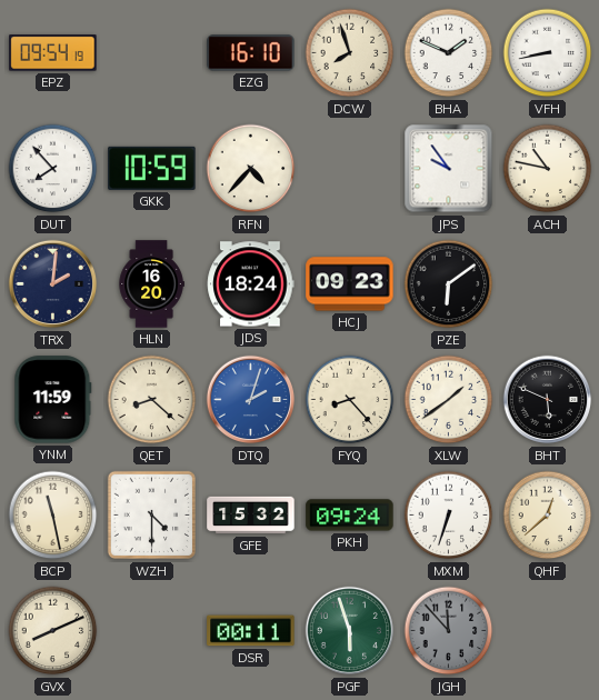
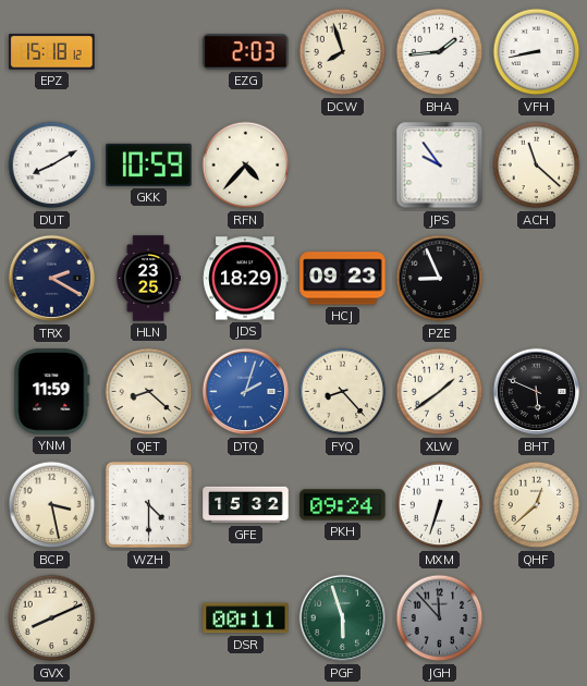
EPZ: 09:54 -> 15:18 (52, 52)
EZG: 16:10 -> 2:03 (246, 52)
BHA: 1:49 -> 1:44 (440, 52)
DUT: 7:53 -> 8:10 (52, 166)
ACH: 10:47 -> 11:22 (537, 166)
TRX: 2:01 -> 2:20 (52, 279)
HLN: 16:20 -> 23:25 (148, 279)
JDS: 18:24 -> 18:29 (246, 279)
PZE: 6:09 -> 8:56 (440, 279)
BCP: 11:28 -> 3:28 (52, 505)
